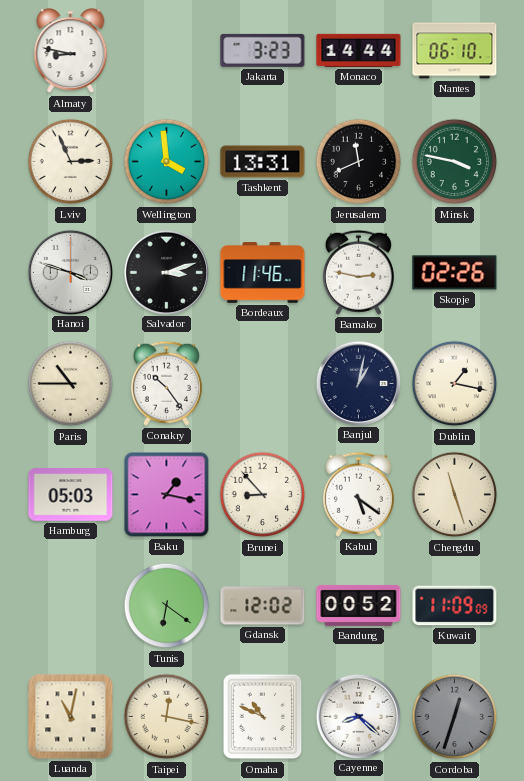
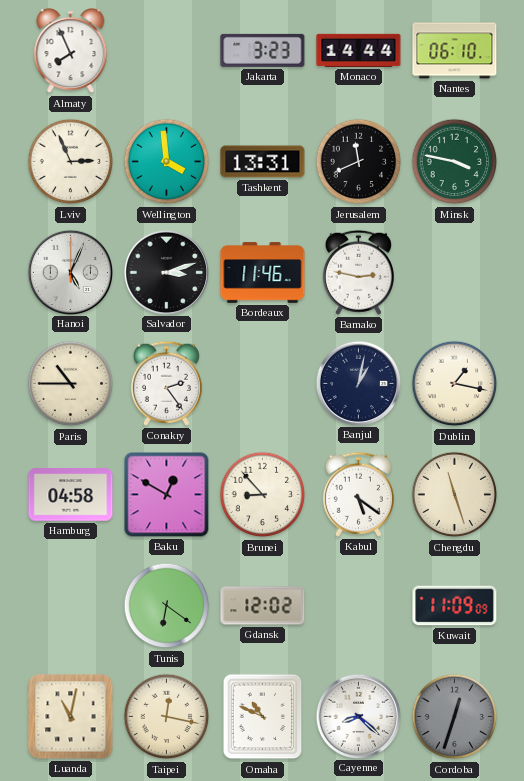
Almaty: 8:47 -> 7:56 (71, 51)
Hanoi: 3:48 -> 5:04 (70, 272)
Skopje: 02:26 -> none (455, 273)
Conakry: 10:24 -> 2:24 (166, 383)
Hamburg: 05:03 -> 04:58 (71, 495)
Baku: 1:17 -> 12:50 (167, 495)
Bandung: 00:52 -> none (359, 605)
